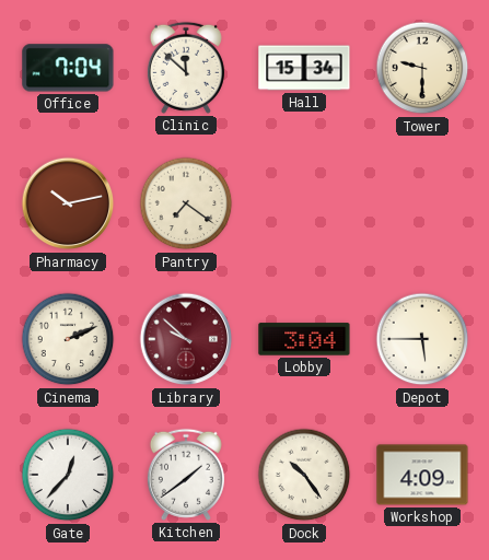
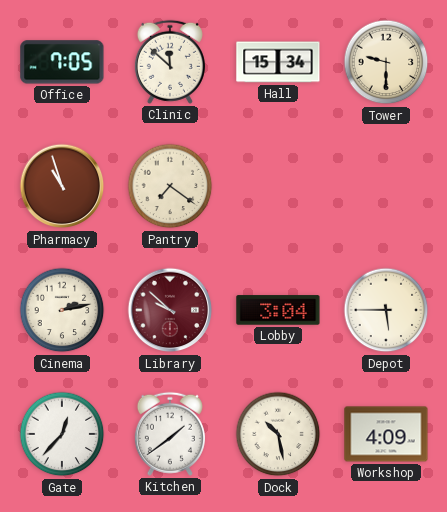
Office: 7:04 -> 7:05 (62, 62)
Pharmacy: 10:13 -> 10:57 (62, 186)
Cinema: 2:11 -> 2:13 (62, 310)
Dock: 10:24 -> 10:28 (278, 434)
